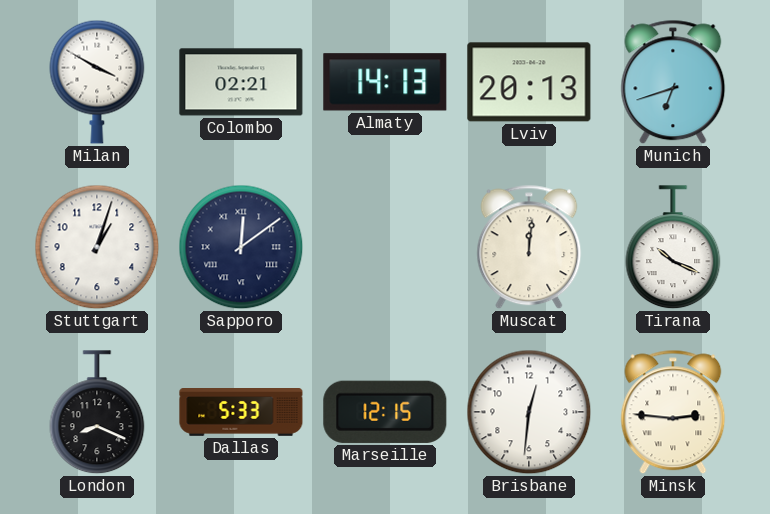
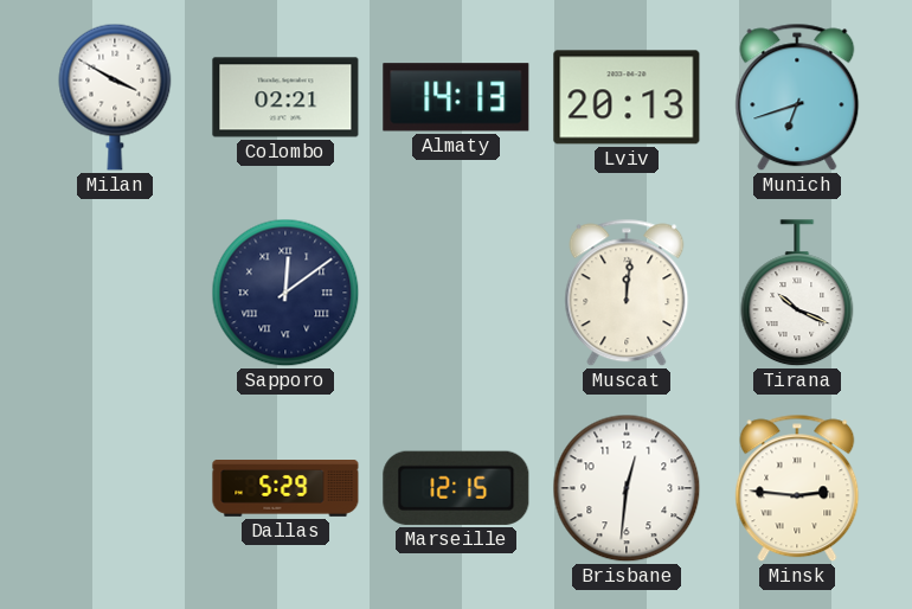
Stuttgart: 1:03 -> none (97, 247)
London: 8:19 -> none (97, 413)
Dallas: 5:33 -> 5:29 (285, 488)
